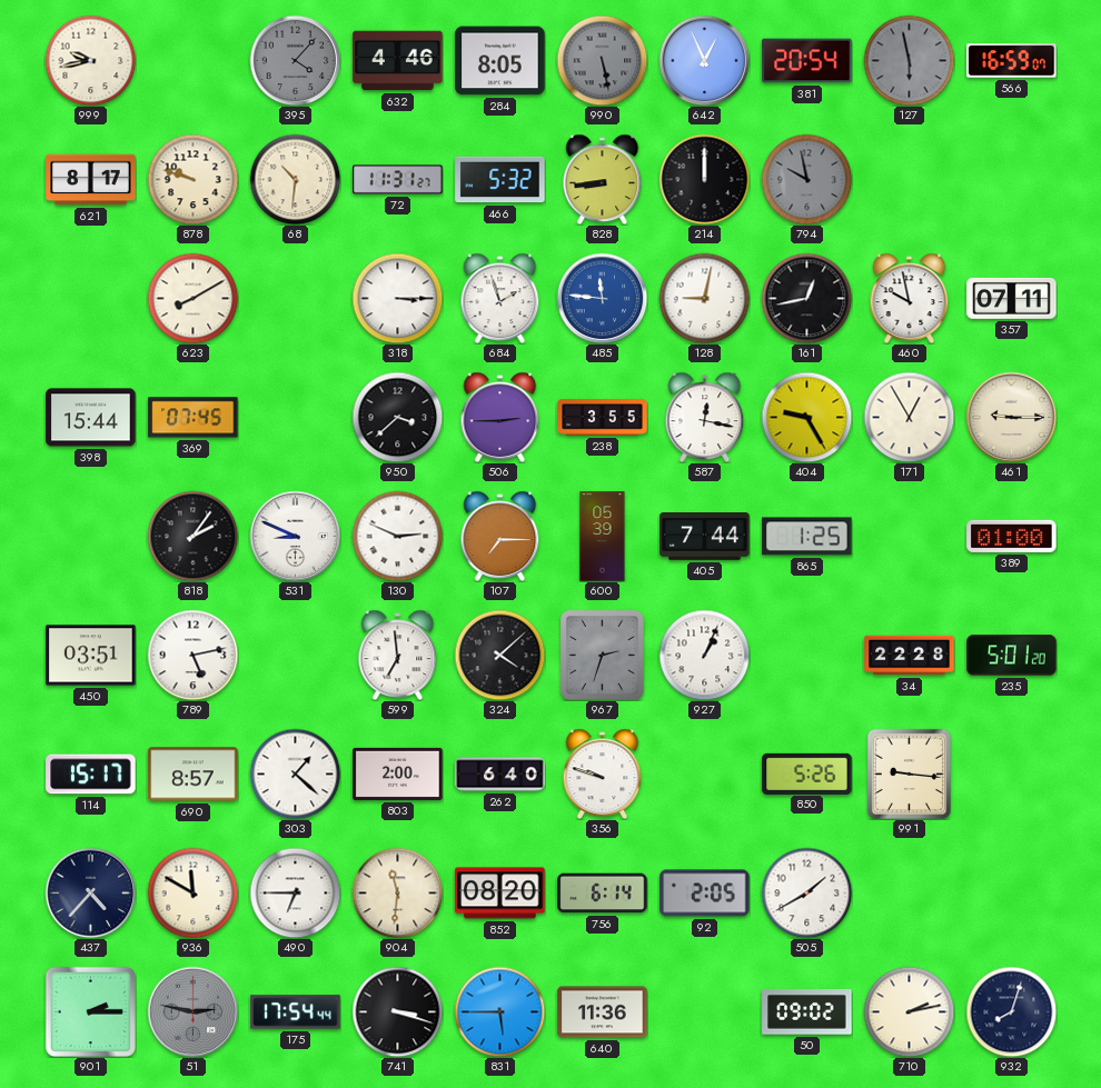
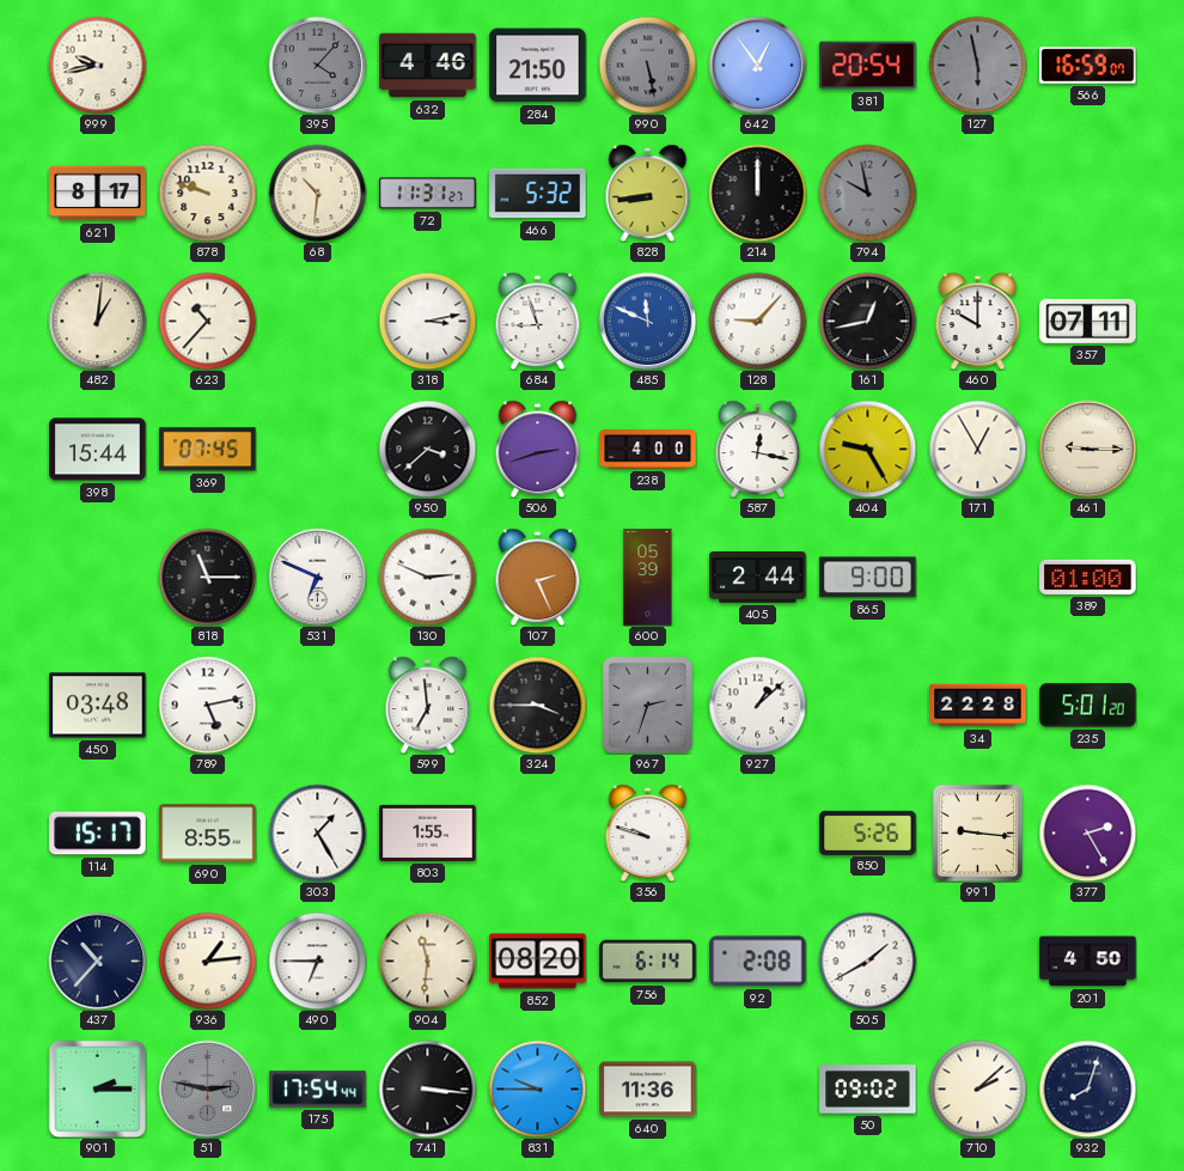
284: 8:05 -> 21:50 (538, 66)
642: 12:56 -> 12:54 (757, 65)
482: none -> 1:01 (97, 321)
623: 8:10 -> 10:37 (207, 321)
318: 3:15 -> 3:13 (427, 321)
684: 1:57 -> 8:57 (538, 321)
485: 11:46 -> 11:49 (647, 321)
128: 9:02 -> 9:07 (757, 321)
460: 9:58 -> 10:00 (978, 321)
506: 2:45 -> 2:42 (538, 449)
238: 3:55 -> 4:00 (648, 450)
818: 2:06 -> 11:15 (207, 577)
531: 8:49 -> 6:49 (317, 577)
107: 7:15 -> 2:26 (538, 577)
405: 7:44 -> 2:44 (758, 578)
865: 1:25 -> 9:00 (868, 578)
450: 03:51 -> 03:48 (98, 706)
324: 4:08 -> 3:45 (537, 705)
927: 1:04 -> 1:08 (757, 705)
690: 8:57 -> 8:55 (208, 834)
303: 1:22 -> 1:25 (317, 832)
803: 2:00 -> 1:55 (428, 832)
262: 6:40 -> none (500, 775)
377: none -> 2:25 (1087, 832)
437: 4:37 -> 10:37 (97, 960)
936: 11:50 -> 1:14 (207, 960)
92: 2:05 -> 2:08 (758, 962)
201: none -> 4:50 (1088, 962)
741: 3:18 -> 3:16 (427, 1088)
831: 5:45 -> 9:45 (537, 1088)
710: 2:13 -> 2:08 (977, 1088)
